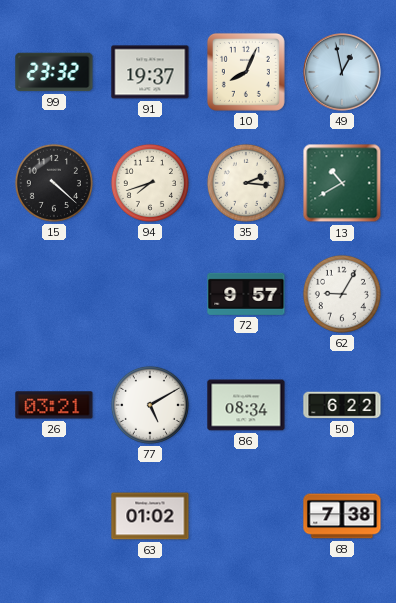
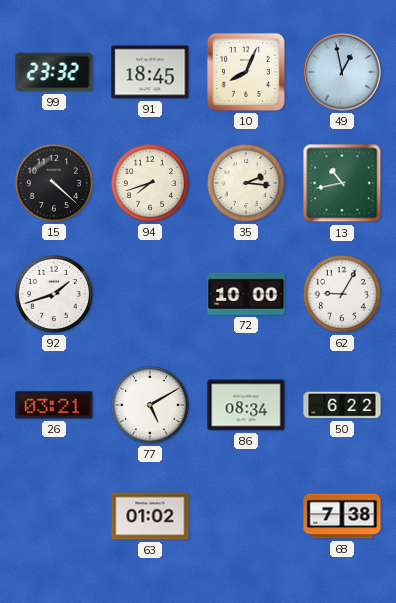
91: 19:37 -> 18:45 (150, 72)
13: 10:40 -> 10:43 (342, 183)
92: none -> 1:42 (54, 294)
72: 9:57 -> 10:00 (246, 294)
